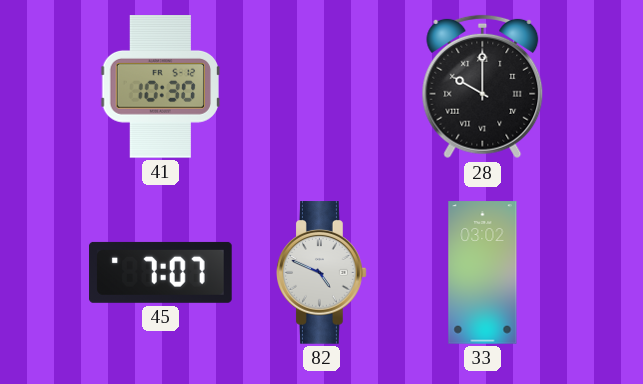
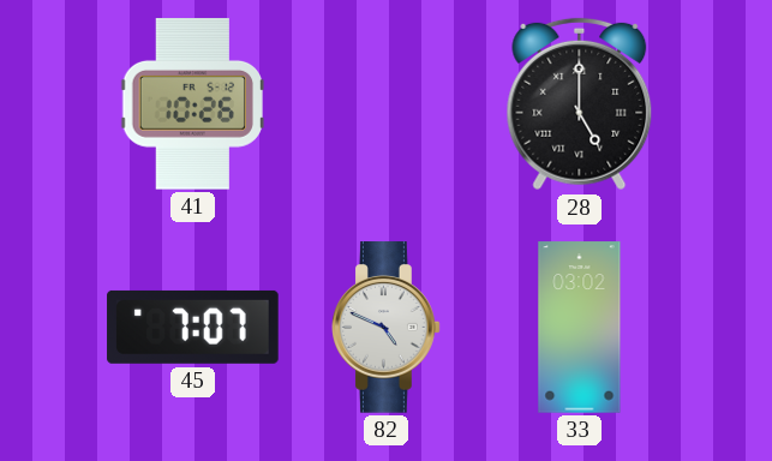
41: 10:30 -> 10:26 (193, 104)
28: 10:00 -> 5:00 (580, 104)
